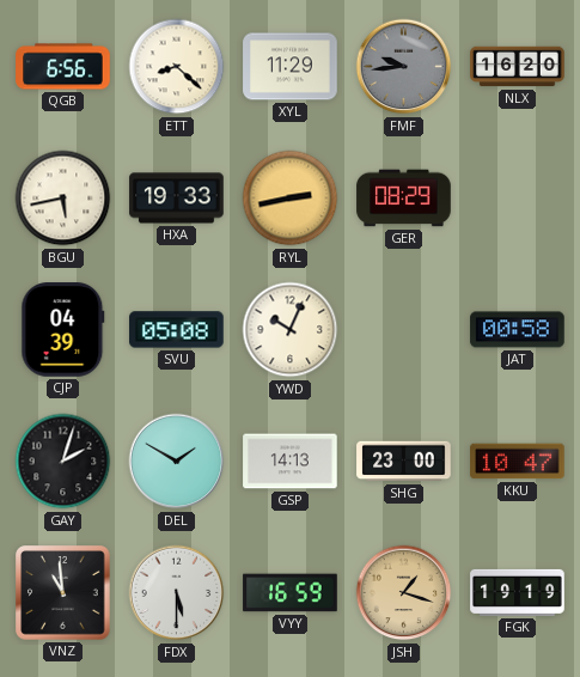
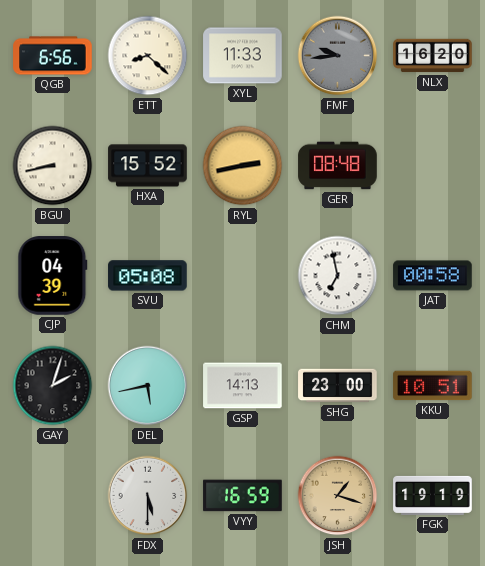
XYL: 11:29 -> 11:33 (243, 56)
BGU: 5:43 -> 8:43 (53, 166)
HXA: 19:33 -> 15:52 (148, 166)
GER: 08:29 -> 08:48 (338, 166)
YWD: 10:04 -> none (291, 330)
CHM: none -> 6:58 (338, 276)
DEL: 1:50 -> 5:43 (148, 386)
KKU: 10:47 -> 10:51 (433, 386)
VNZ: 10:59 -> none (63, 593)
